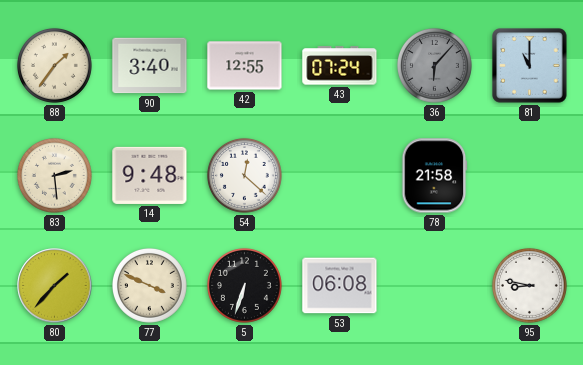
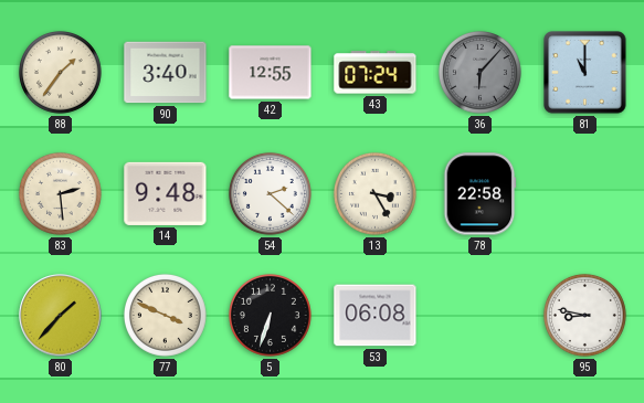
54: 12:22 -> 2:22 (270, 193)
13: none -> 3:25 (374, 193)
78: 21:58 -> 22:58 (479, 194)
